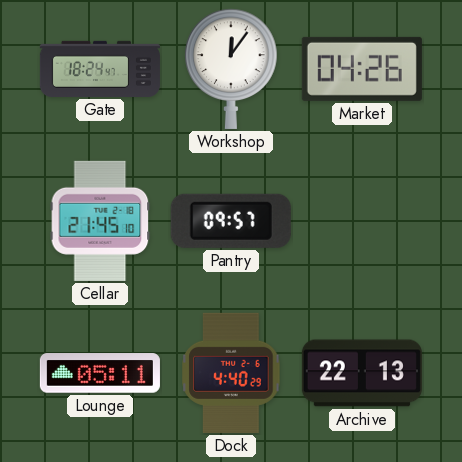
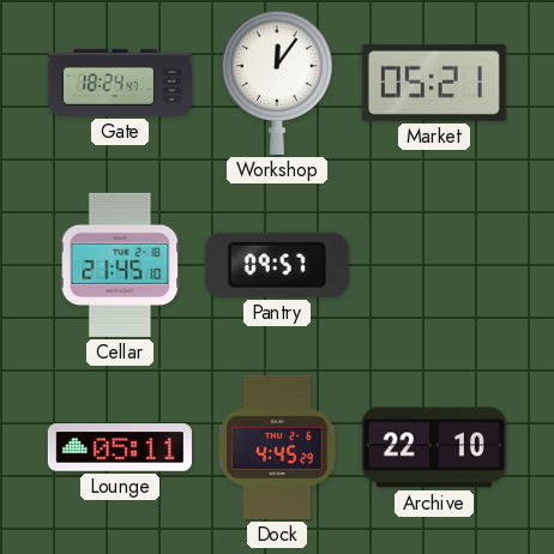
Market: 04:26 -> 05:21 (434, 83)
Dock: 4:40 -> 4:45 (277, 447)
Archive: 22:13 -> 22:10 (434, 447)
